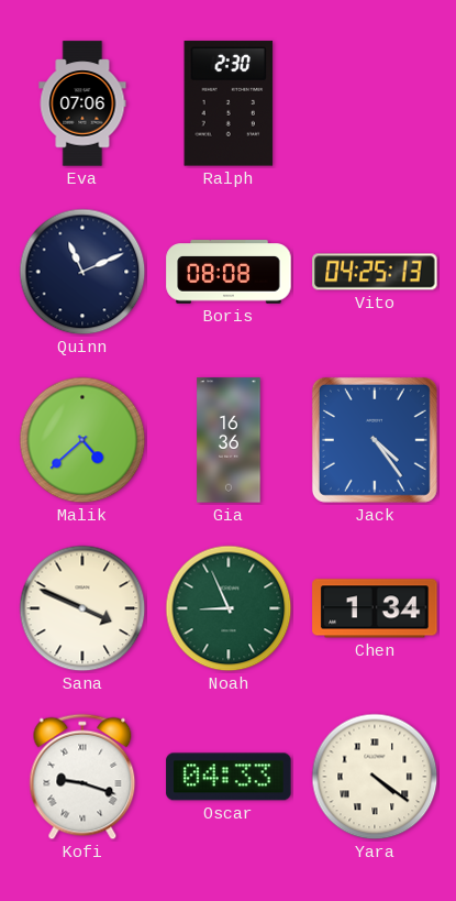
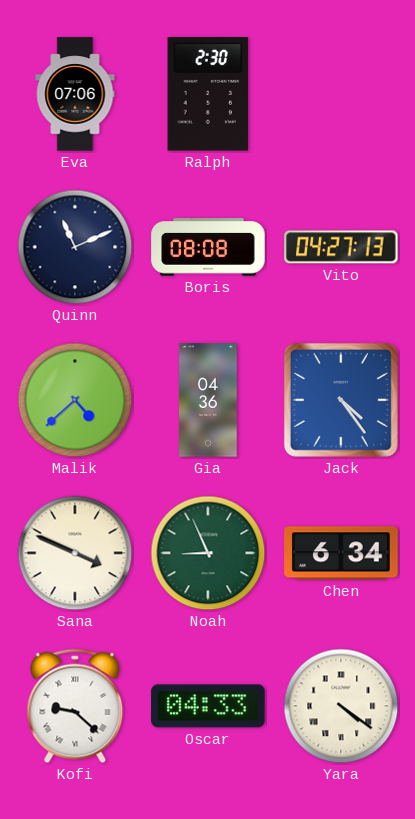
Vito: 04:25 -> 04:27 (341, 247)
Gia: 16:36 -> 04:36 (208, 400)
Chen: 1:34 -> 6:34 (341, 553)
Kofi: 9:18 -> 9:22 (75, 706)
